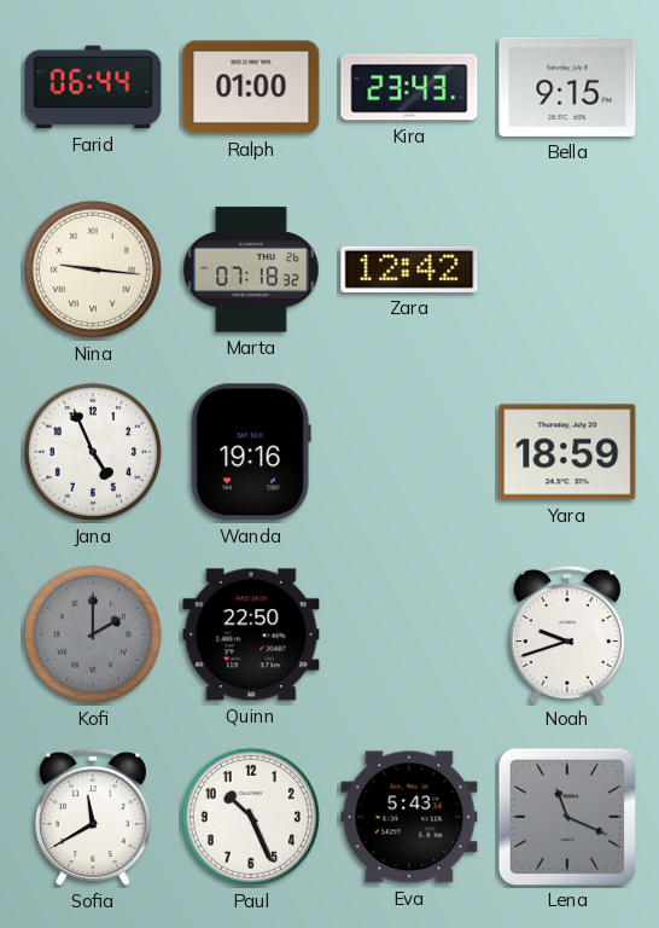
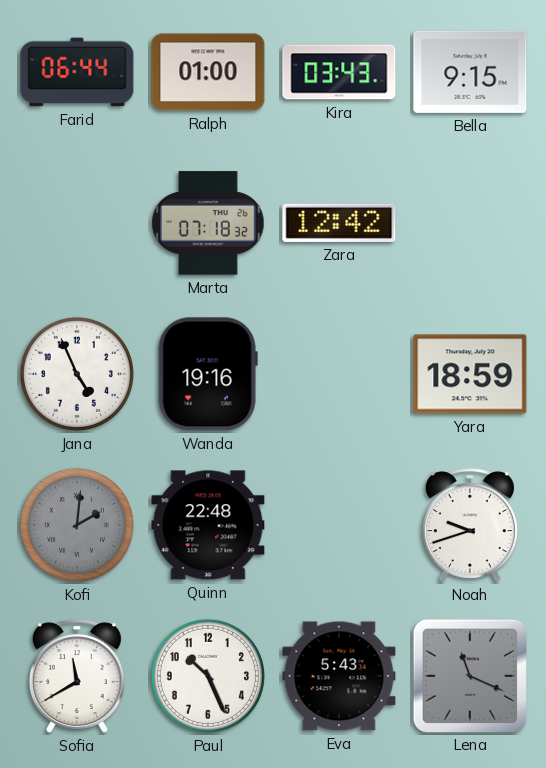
Kira: 23:43 -> 03:43 (339, 72)
Nina: 9:16 -> none (93, 269)
Kofi: 2:00 -> 2:01 (77, 525)
Quinn: 22:50 -> 22:48 (208, 525)
